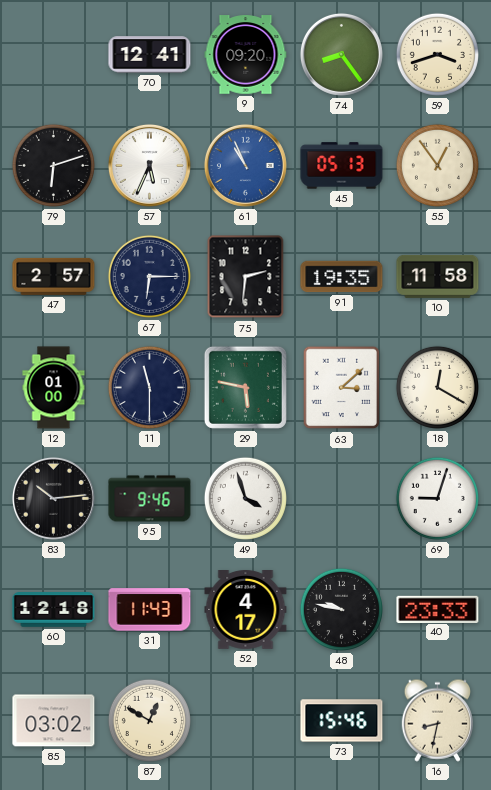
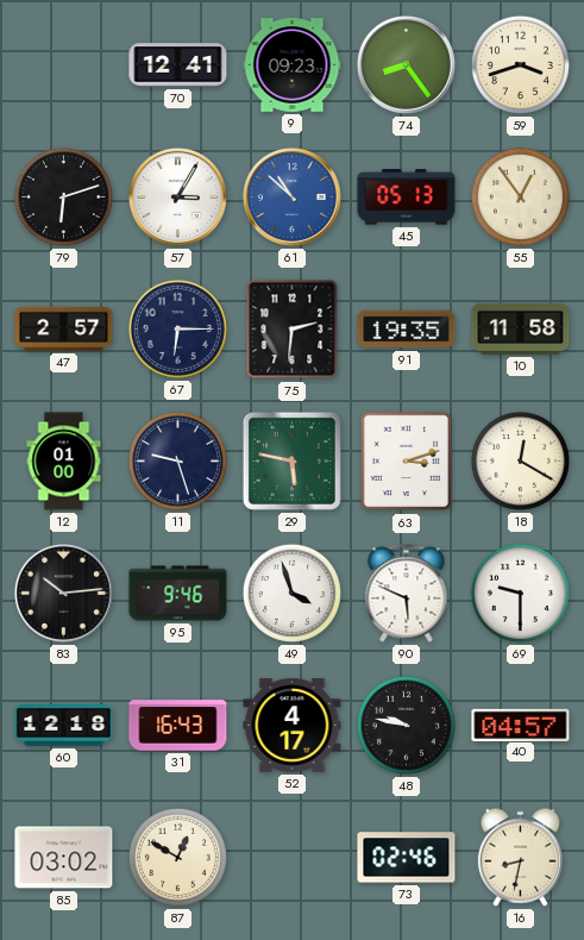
9: 09:20 -> 09:23 (293, 65)
57: 5:34 -> 3:05 (177, 196)
61: 10:56 -> 10:52 (291, 196)
11: 11:30 -> 9:27 (177, 460)
63: 3:08 -> 3:12 (407, 462)
90: none -> 5:49 (407, 594)
69: 9:03 -> 9:30 (520, 593)
31: 11:43 -> 16:43 (178, 726)
40: 23:33 -> 04:57 (521, 725)
73: 15:46 -> 02:46 (407, 858)
